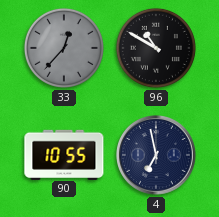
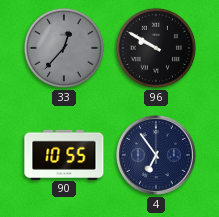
96: 10:50 -> 9:50 (156, 48)
4: 6:58 -> 6:54 (157, 156)
